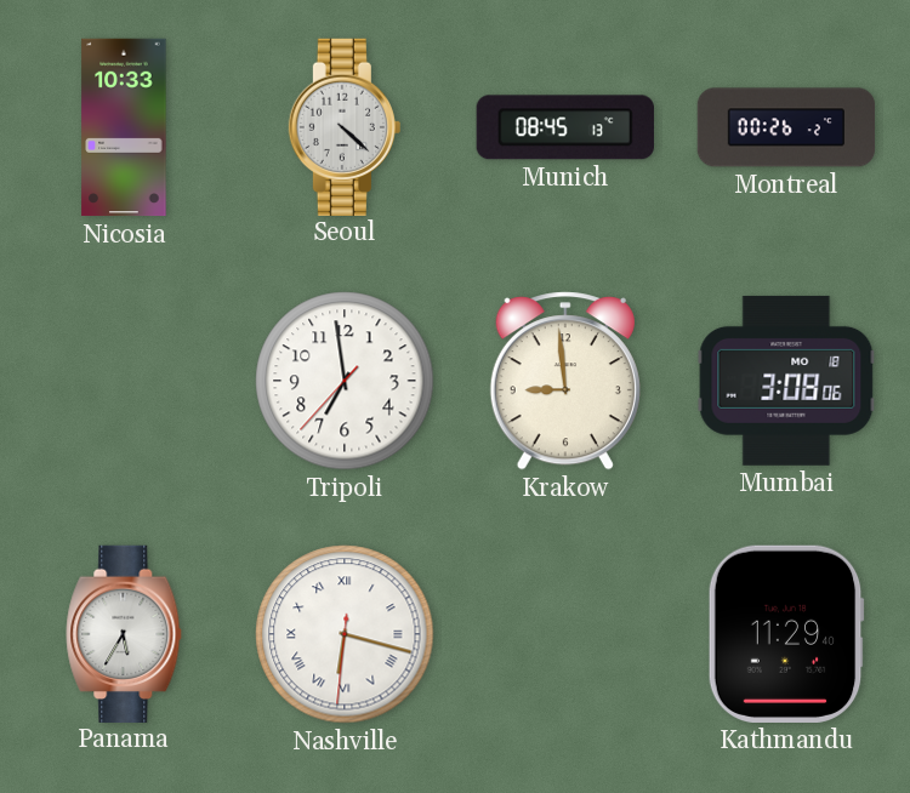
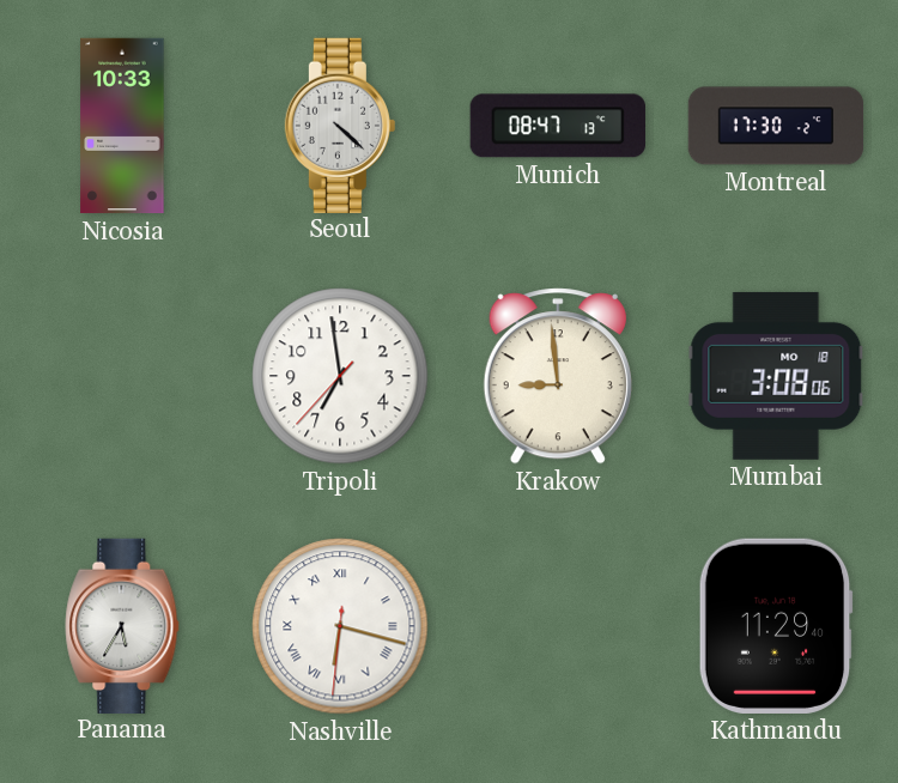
Munich: 08:45 -> 08:47 (558, 126)
Montreal: 00:26 -> 17:30 (776, 126)
